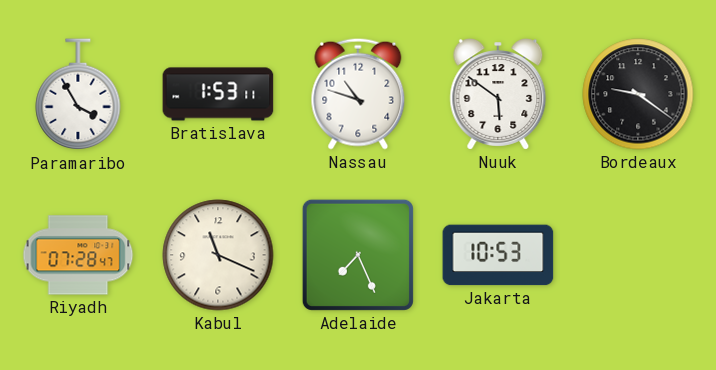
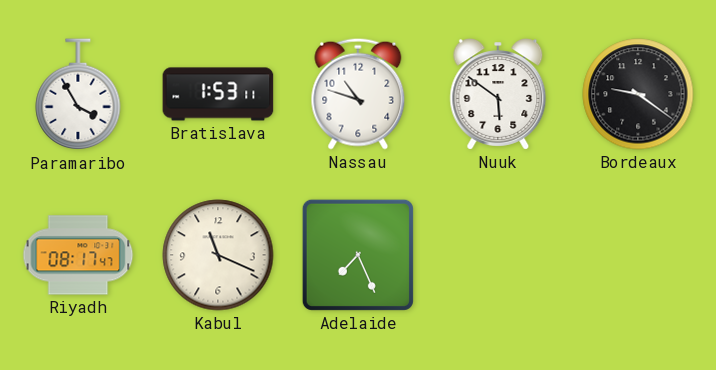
Riyadh: 07:28 -> 08:17 (78, 255)
Jakarta: 10:53 -> none (498, 255)
